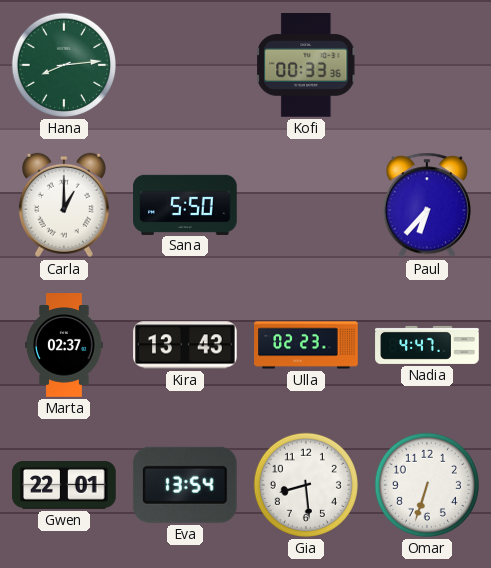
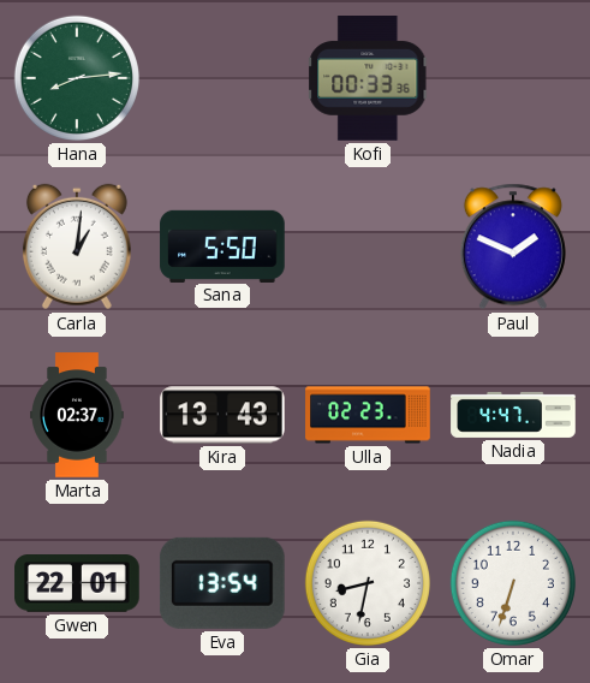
Carla: 1:00 -> 1:01 (77, 247)
Paul: 6:37 -> 1:49 (513, 247)
Gia: 8:29 -> 8:32 (368, 583)
